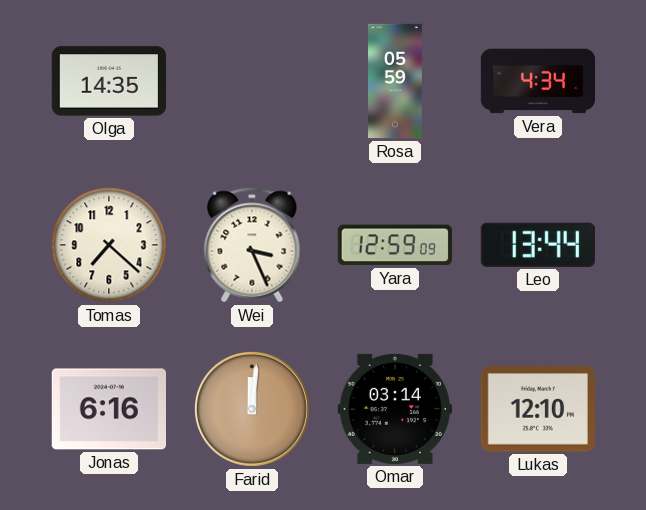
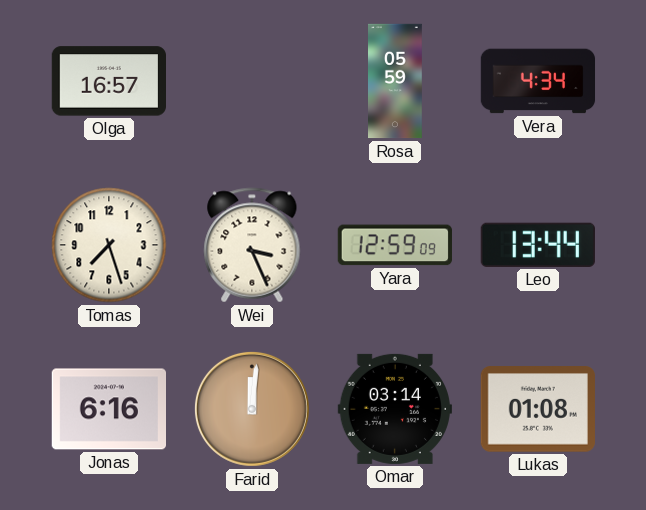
Olga: 14:35 -> 16:57 (108, 81)
Tomas: 7:22 -> 7:27 (109, 245)
Lukas: 12:10 -> 01:08 (538, 409)
